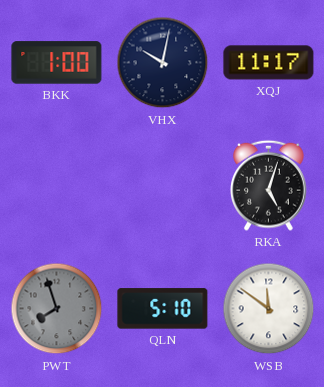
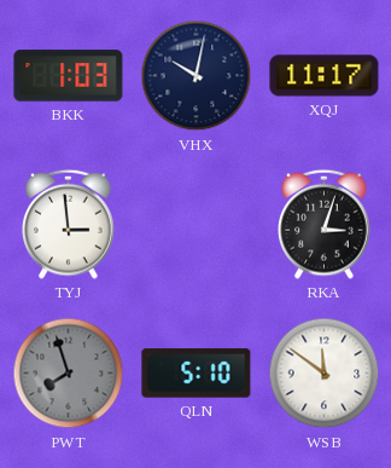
BKK: 1:00 -> 1:03 (69, 76)
TYJ: none -> 2:59 (69, 224)
RKA: 5:03 -> 3:03 (325, 224)
